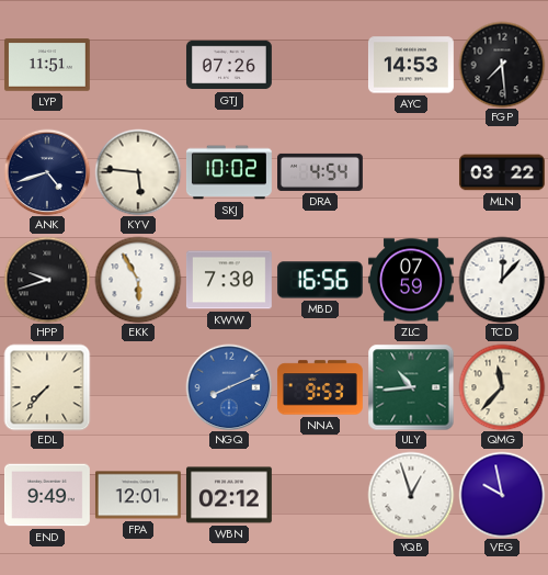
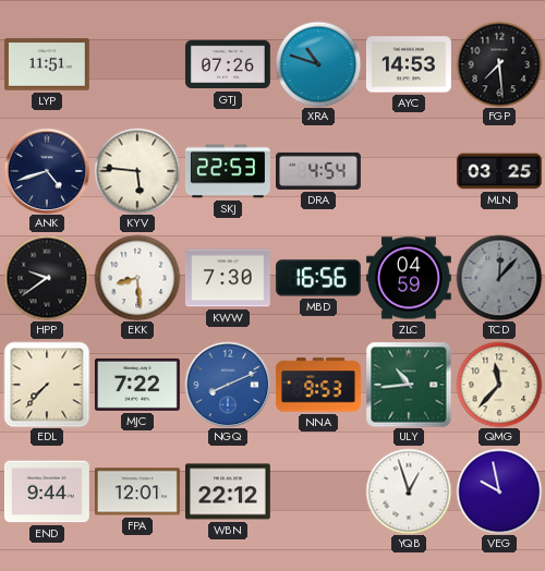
XRA: none -> 10:48 (318, 64)
SKJ: 10:02 -> 22:53 (228, 171)
MLN: 03:22 -> 03:25 (499, 171)
HPP: 9:42 -> 9:39 (47, 278)
EKK: 5:55 -> 8:29 (137, 278)
ZLC: 07:59 -> 04:59 (409, 278)
TCD dial: white -> grey (499, 278)
MJC: none -> 7:22 (137, 385)
END: 9:49 -> 9:44 (47, 491)
WBN: 02:12 -> 22:12 (228, 491)
